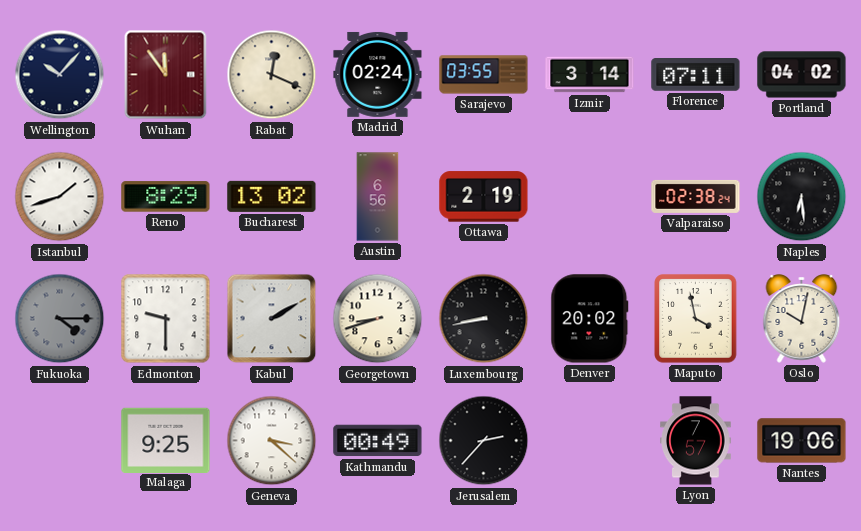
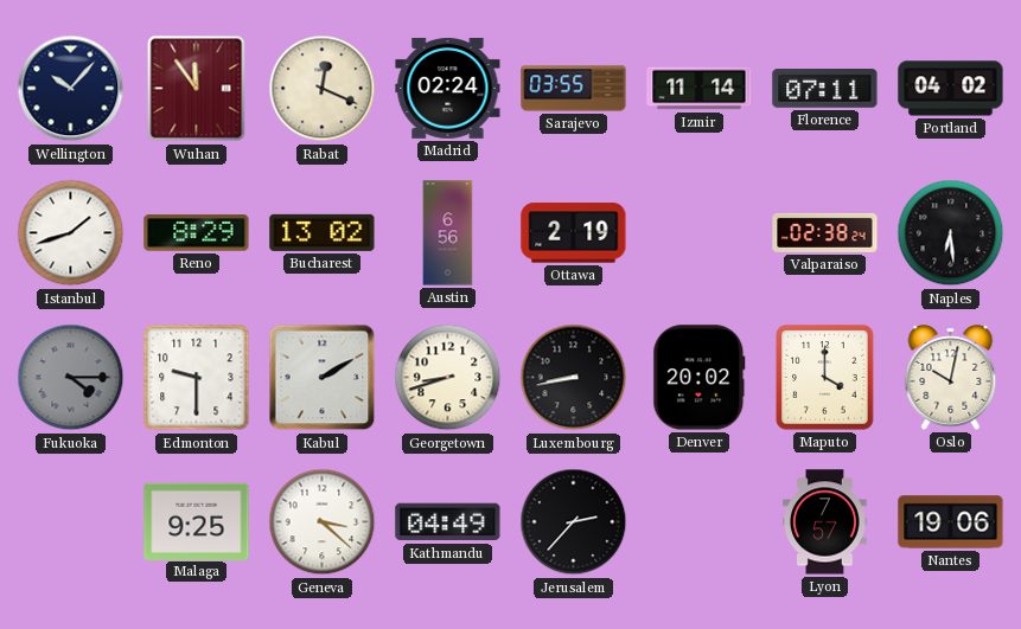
Izmir: 3:14 -> 11:14 (700, 89)
Maputo: 3:58 -> 4:00 (825, 378)
Kathmandu: 00:49 -> 04:49 (448, 522)
